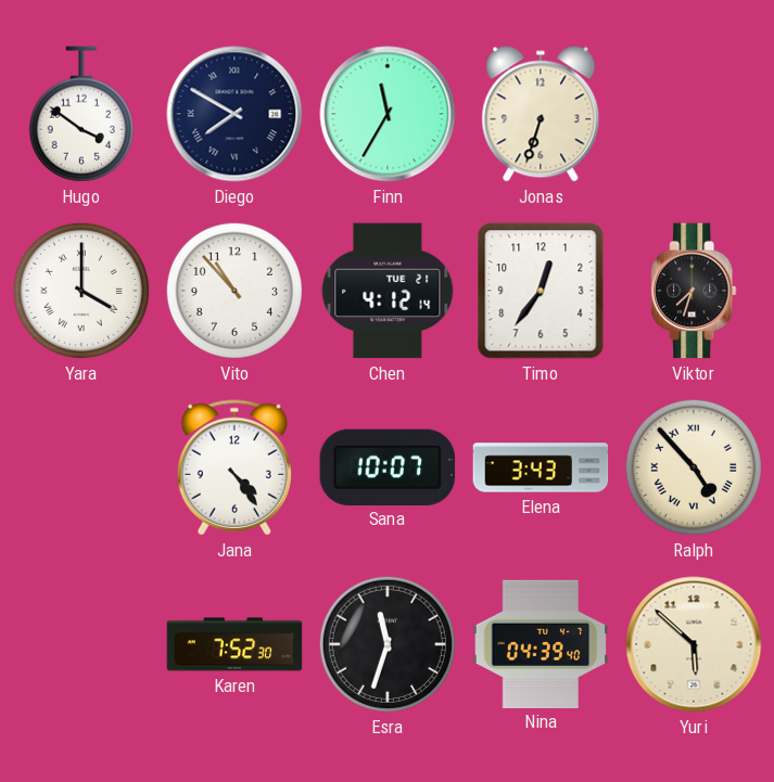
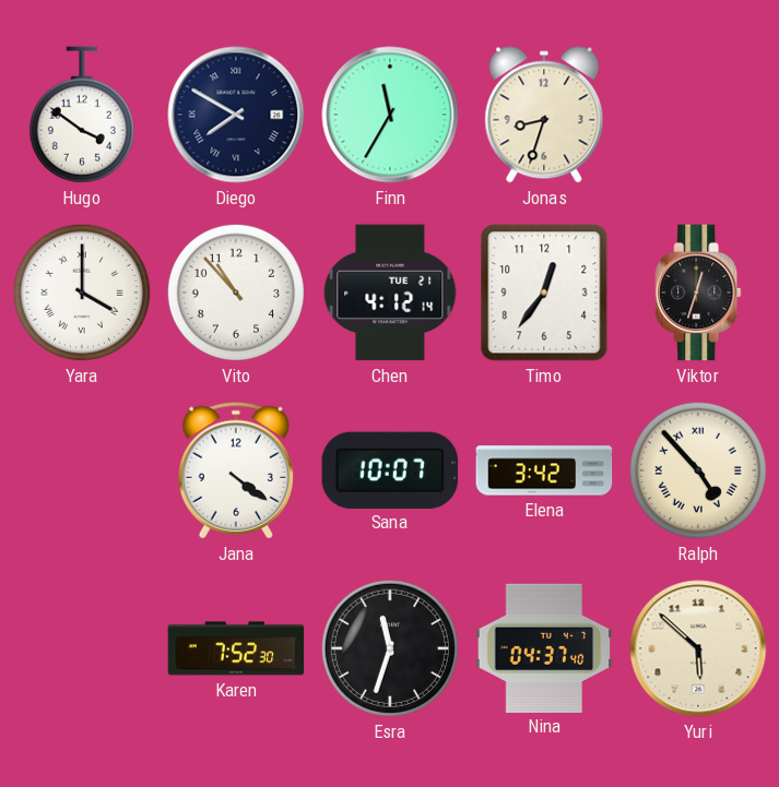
Jonas: 6:33 -> 8:33 (544, 115)
Viktor: 7:33 -> 12:33 (698, 293)
Jana: 4:24 -> 4:21 (235, 470)
Elena: 3:43 -> 3:42 (544, 470)
Nina: 04:39 -> 04:37 (544, 647)
